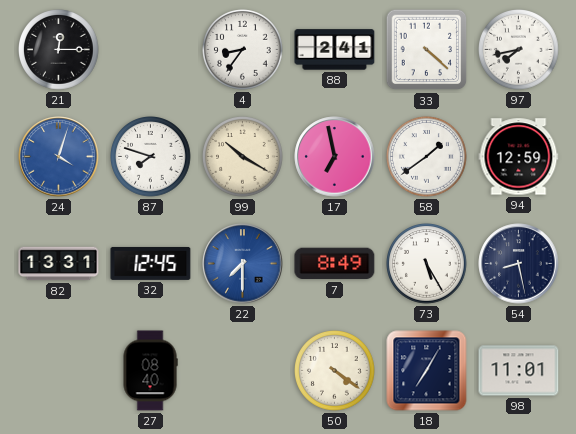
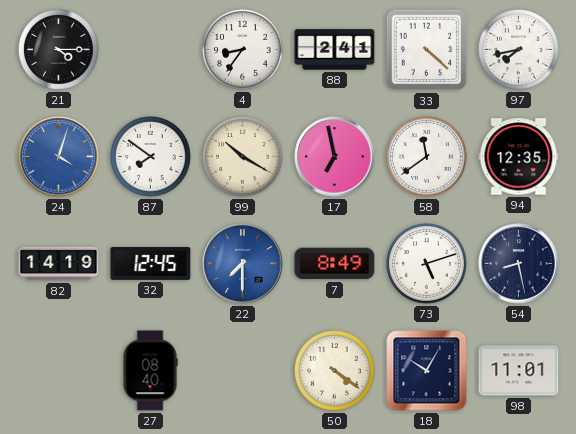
21: 12:15 -> 4:15 (59, 50)
87: 7:48 -> 7:51 (151, 157)
58: 1:39 -> 11:39 (427, 157)
94: 12:59 -> 12:35 (519, 157)
82: 13:31 -> 14:19 (59, 264)
73: 5:25 -> 5:12 (427, 264)
18: 7:05 -> 10:05 (427, 371)
